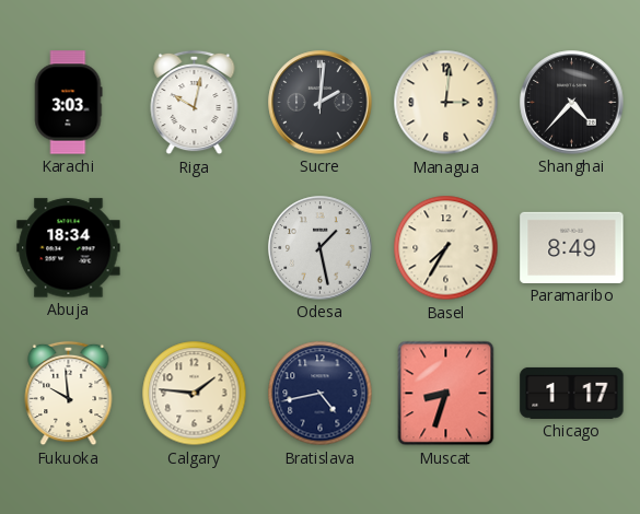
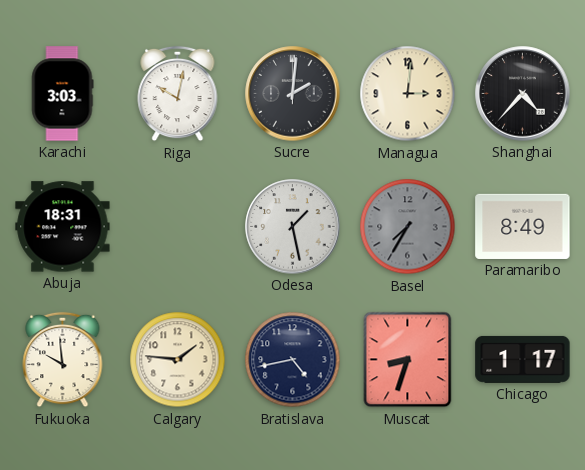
Abuja: 18:34 -> 18:31 (63, 227)
Basel dial: cream -> grey (408, 227)
